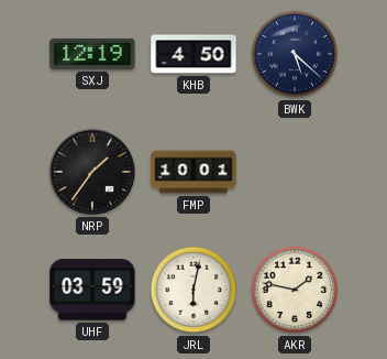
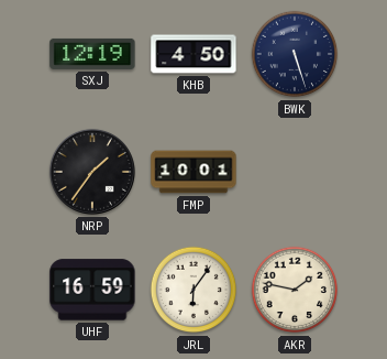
BWK: 5:22 -> 5:27 (295, 54)
UHF: 03:59 -> 16:59 (92, 290)
JRL: 6:02 -> 6:06 (193, 290)
